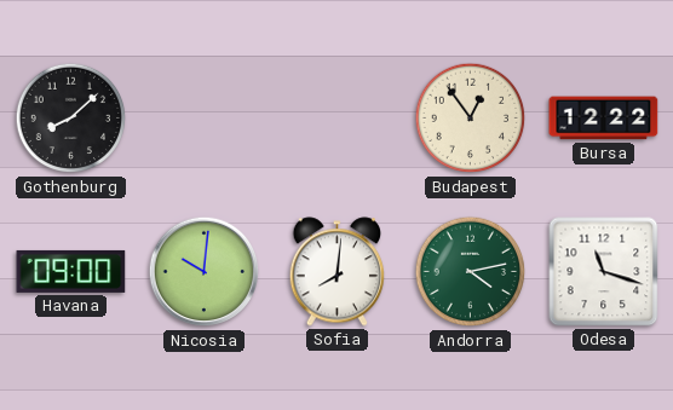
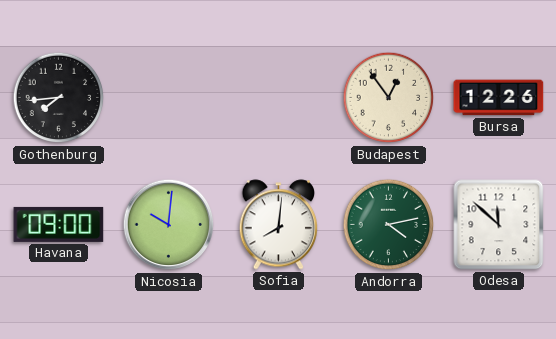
Gothenburg: 8:08 -> 7:44 (59, 98)
Bursa: 12:22 -> 12:26 (499, 98)
Odesa: 11:18 -> 11:52 (499, 225)
